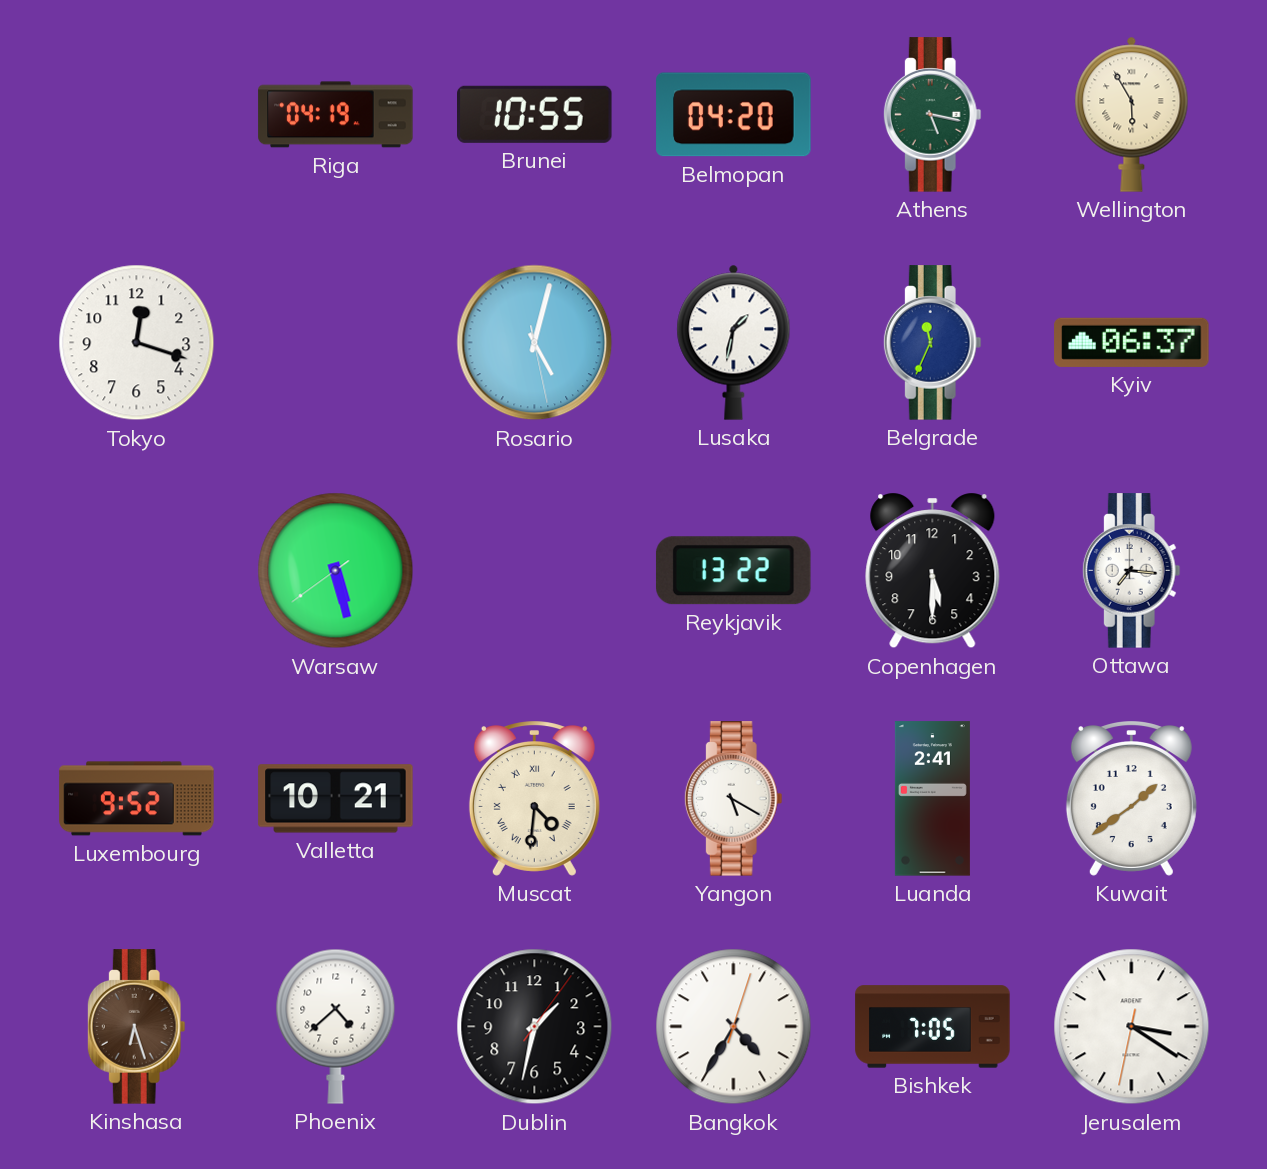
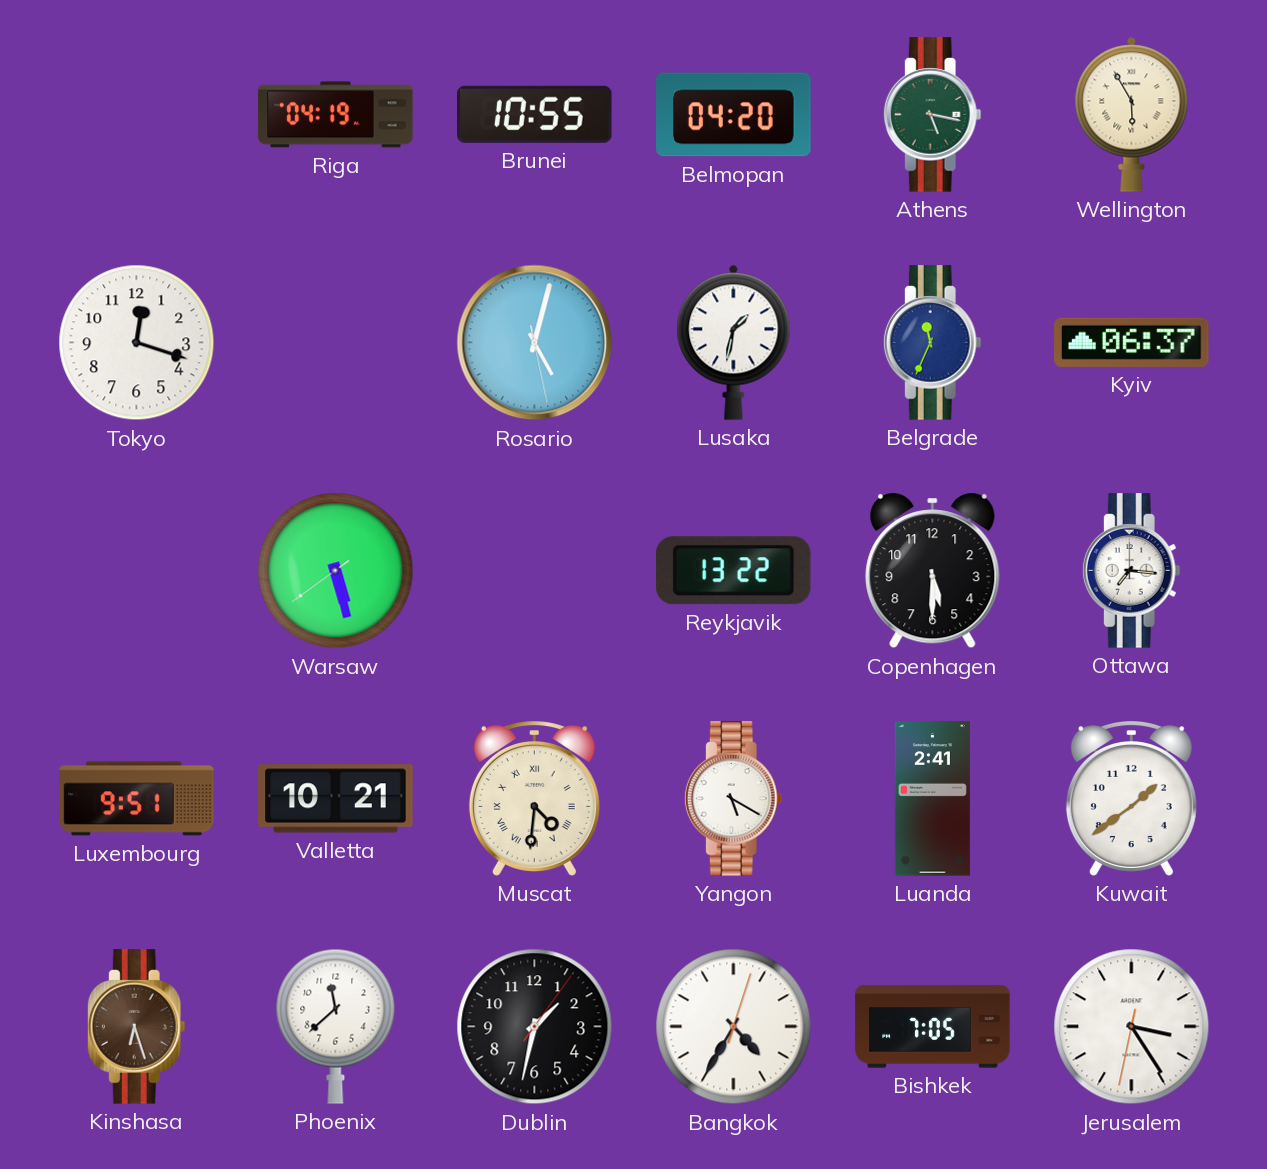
Luxembourg: 9:52 -> 9:51 (137, 799)
Phoenix: 4:38 -> 11:38 (336, 1026)
Jerusalem: 3:20 -> 3:24 (1132, 1027)
